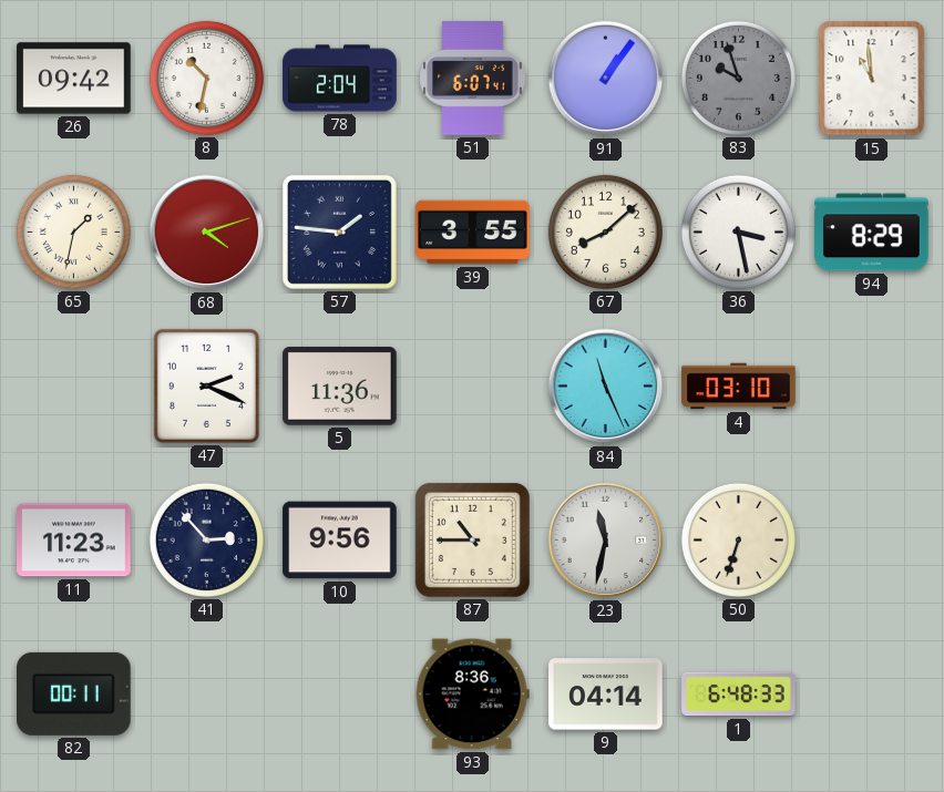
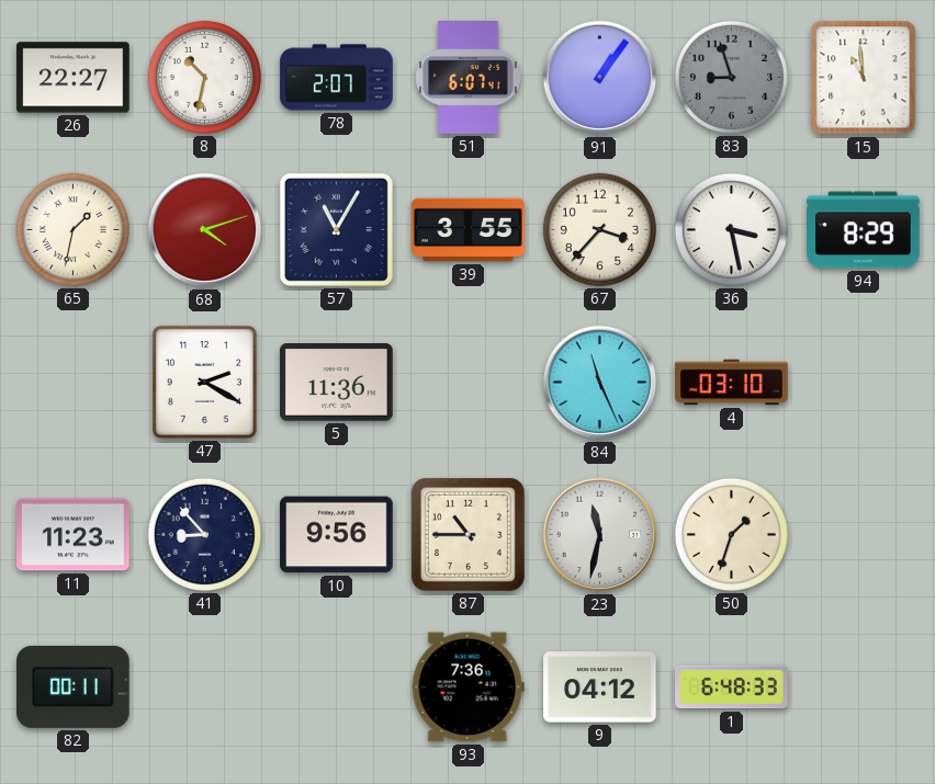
26: 09:42 -> 22:27 (74, 78)
78: 2:04 -> 2:07 (337, 78)
83: 9:57 -> 8:57 (731, 77)
57: 1:46 -> 11:05 (336, 229)
67: 8:08 -> 3:37 (599, 229)
47: 2:19 -> 2:20 (204, 382)
41: 2:53 -> 8:53 (204, 534)
50: 6:33 -> 1:33 (731, 534)
93: 8:36 -> 7:36 (467, 688)
9: 04:14 -> 04:12 (600, 688)
